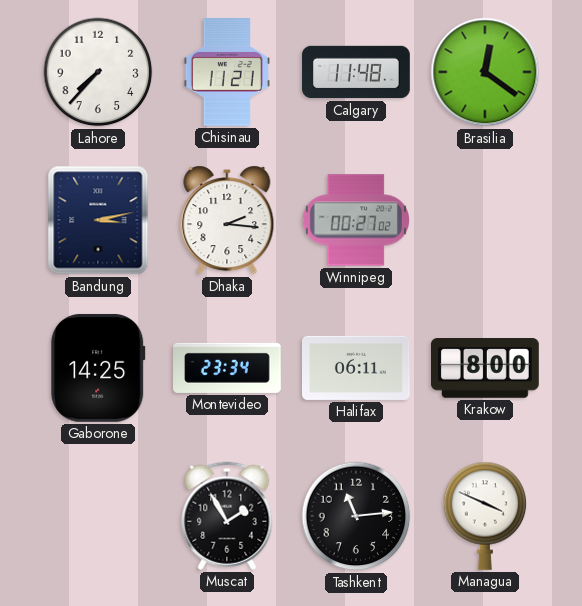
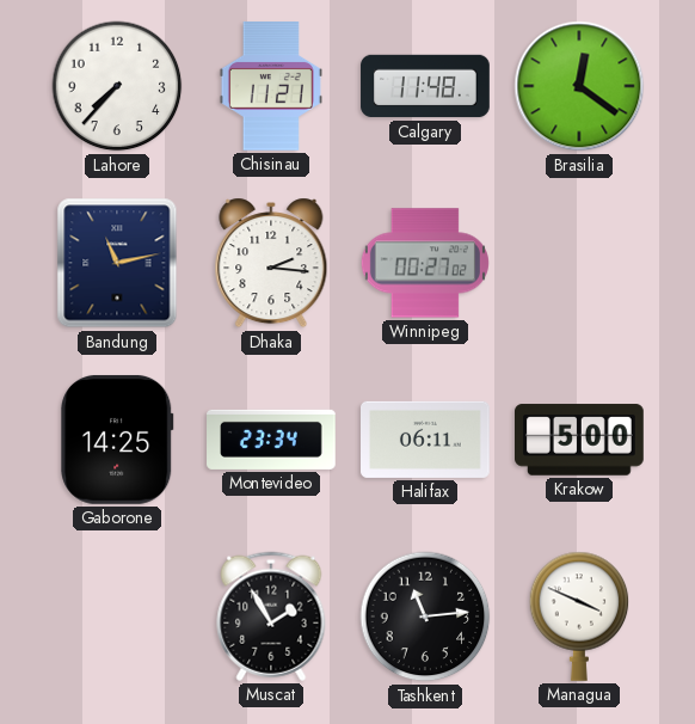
Bandung: 3:13 -> 11:13 (117, 263)
Krakow: 8:00 -> 5:00 (580, 440)
